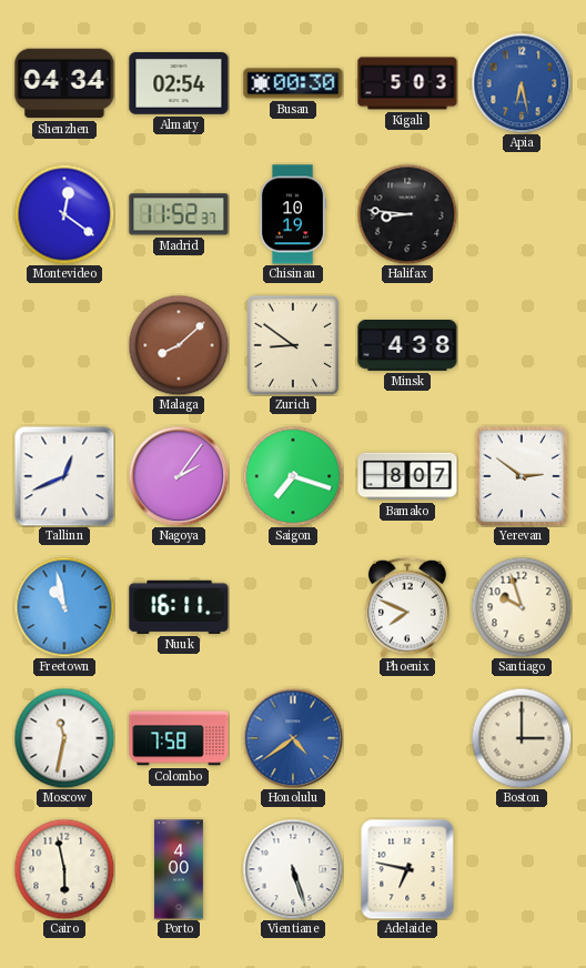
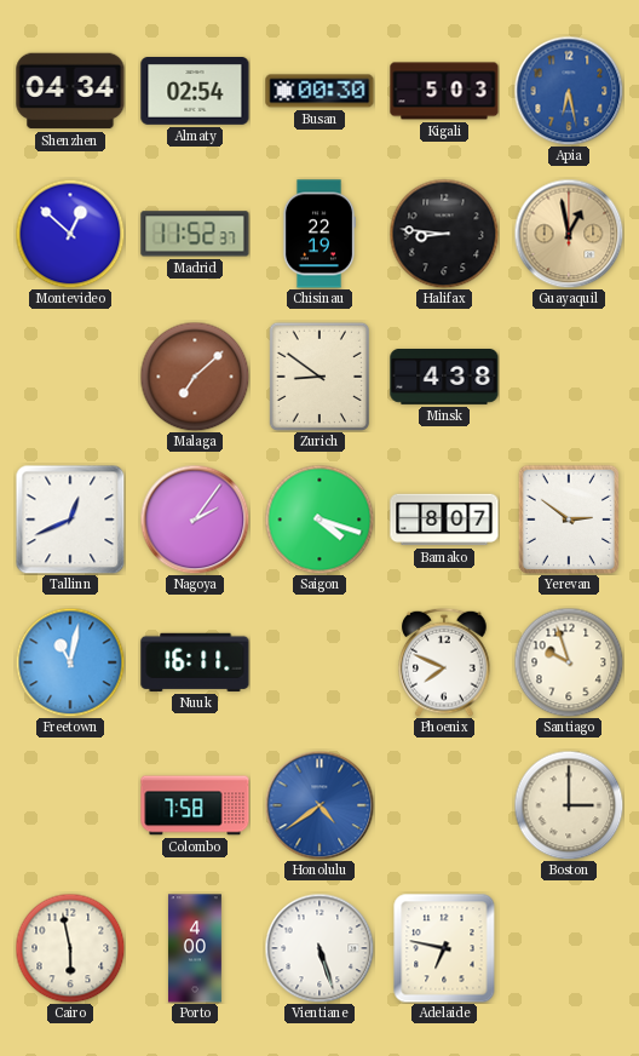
Montevideo: 12:21 -> 12:52 (70, 234)
Chisinau: 10:19 -> 22:19 (318, 234)
Guayaquil: none -> 12:58 (569, 234)
Malaga: 8:08 -> 7:08 (195, 377)
Saigon: 7:18 -> 4:18 (319, 520)
Freetown: 10:58 -> 11:02 (70, 662)
Moscow: 11:32 -> none (64, 738)
